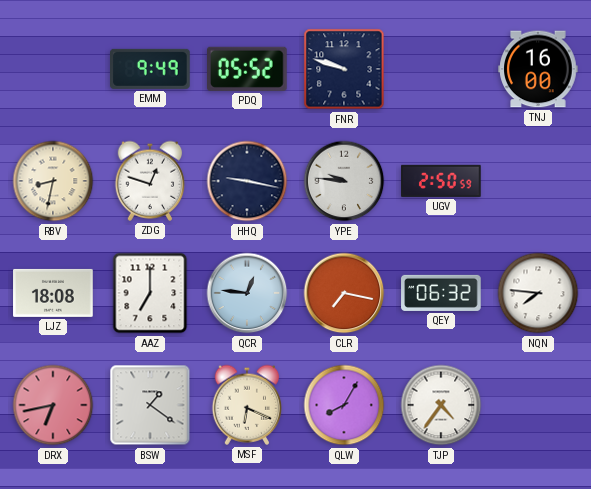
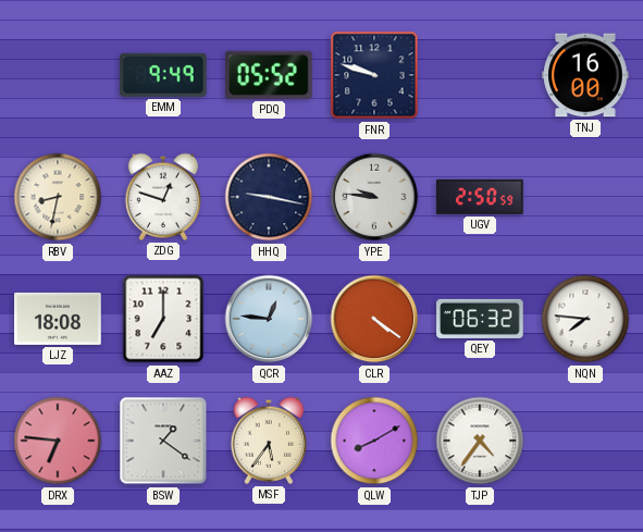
CLR: 7:17 -> 4:21 (374, 319)
DRX: 6:43 -> 6:46 (58, 441)
MSF: 6:19 -> 5:36 (269, 441)
QLW: 8:05 -> 8:10 (374, 441)
